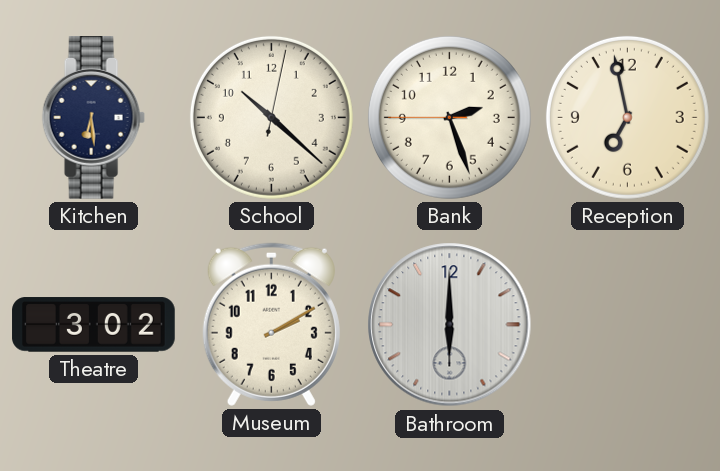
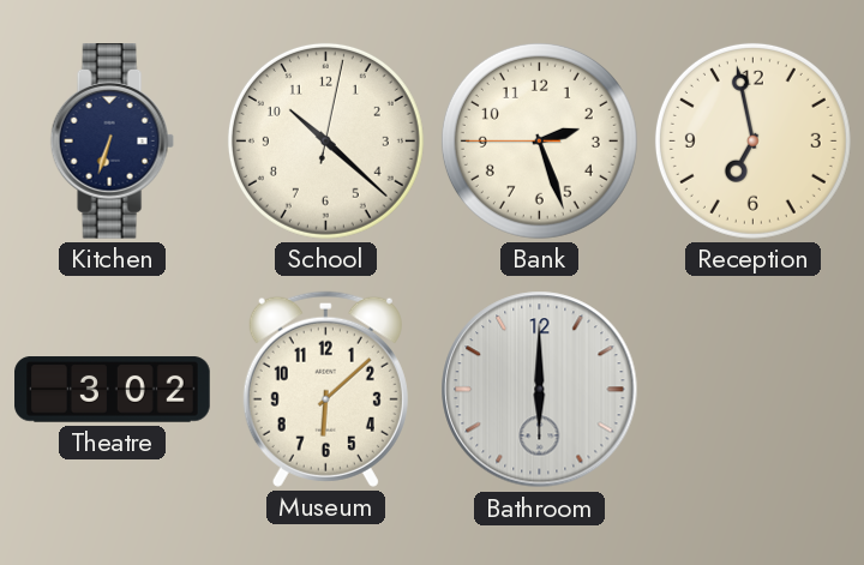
Kitchen: 6:29 -> 6:33 (112, 142)
Museum: 2:10 -> 6:08 (325, 389)
